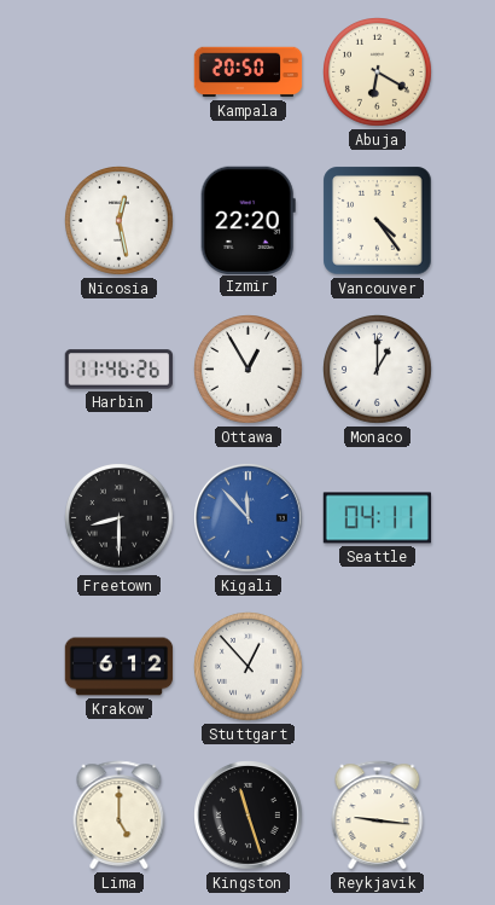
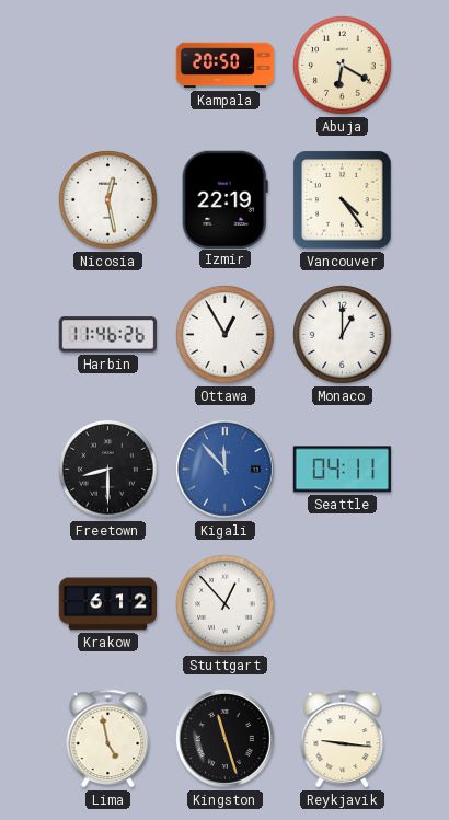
Izmir: 22:20 -> 22:19 (225, 199)
Lima: 5:00 -> 4:58 (108, 739)
